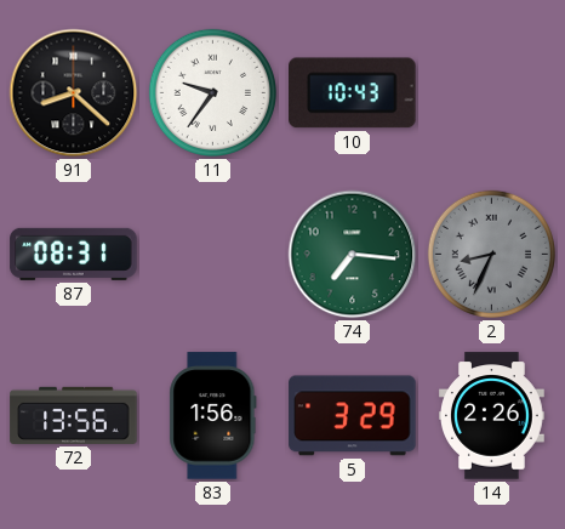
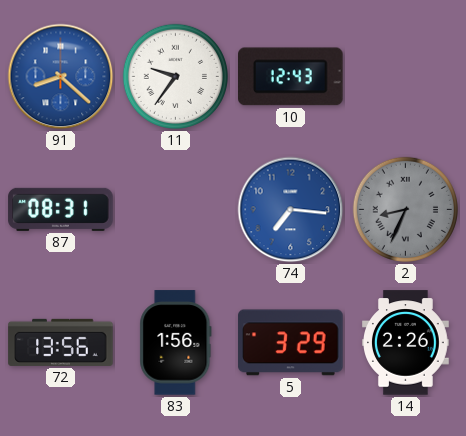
91 dial: black -> blue (61, 77)
10: 10:43 -> 12:43 (291, 77)
74 dial: green -> blue (291, 210)
